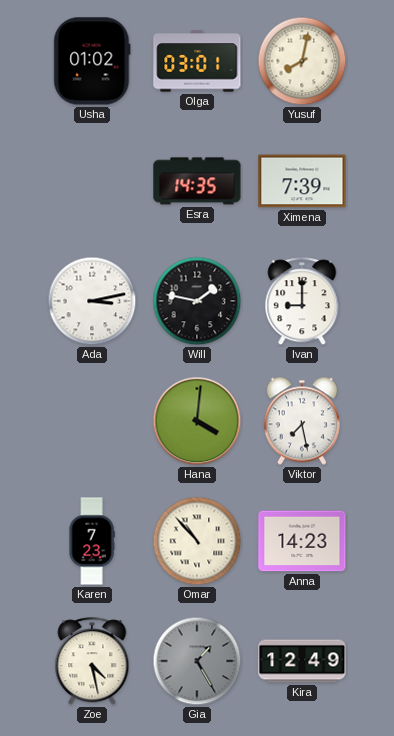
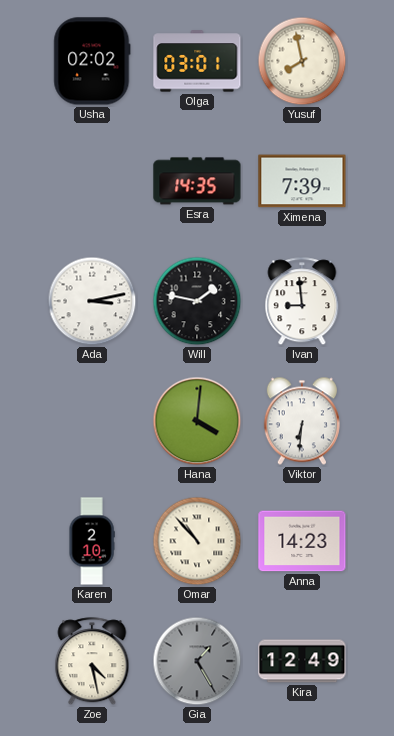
Usha: 01:02 -> 02:02 (92, 61)
Yusuf: 8:02 -> 7:58 (302, 61)
Ivan: 9:00 -> 8:59 (302, 302)
Viktor: 7:28 -> 6:31 (302, 421)
Karen: 7:23 -> 2:10 (92, 541)
